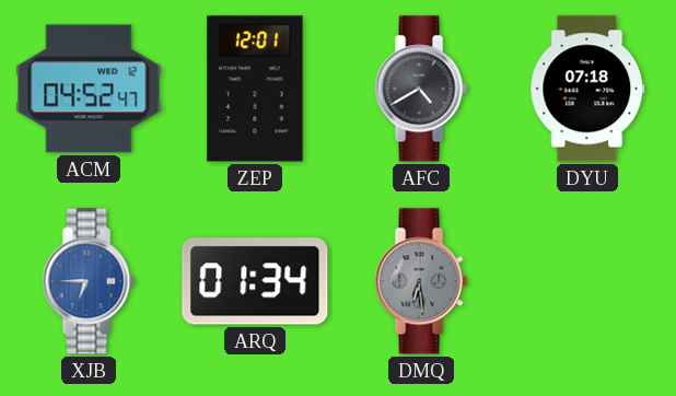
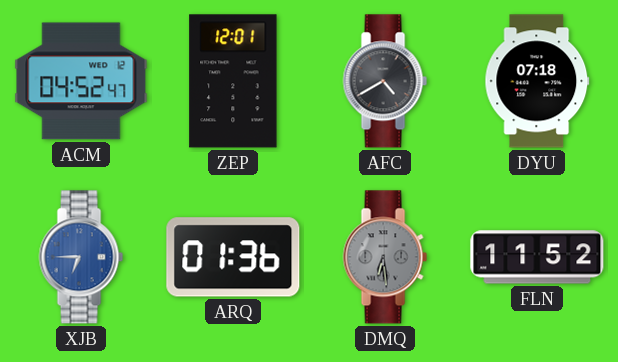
ARQ: 01:34 -> 01:36 (233, 257)
FLN: none -> 11:52 (537, 257)
